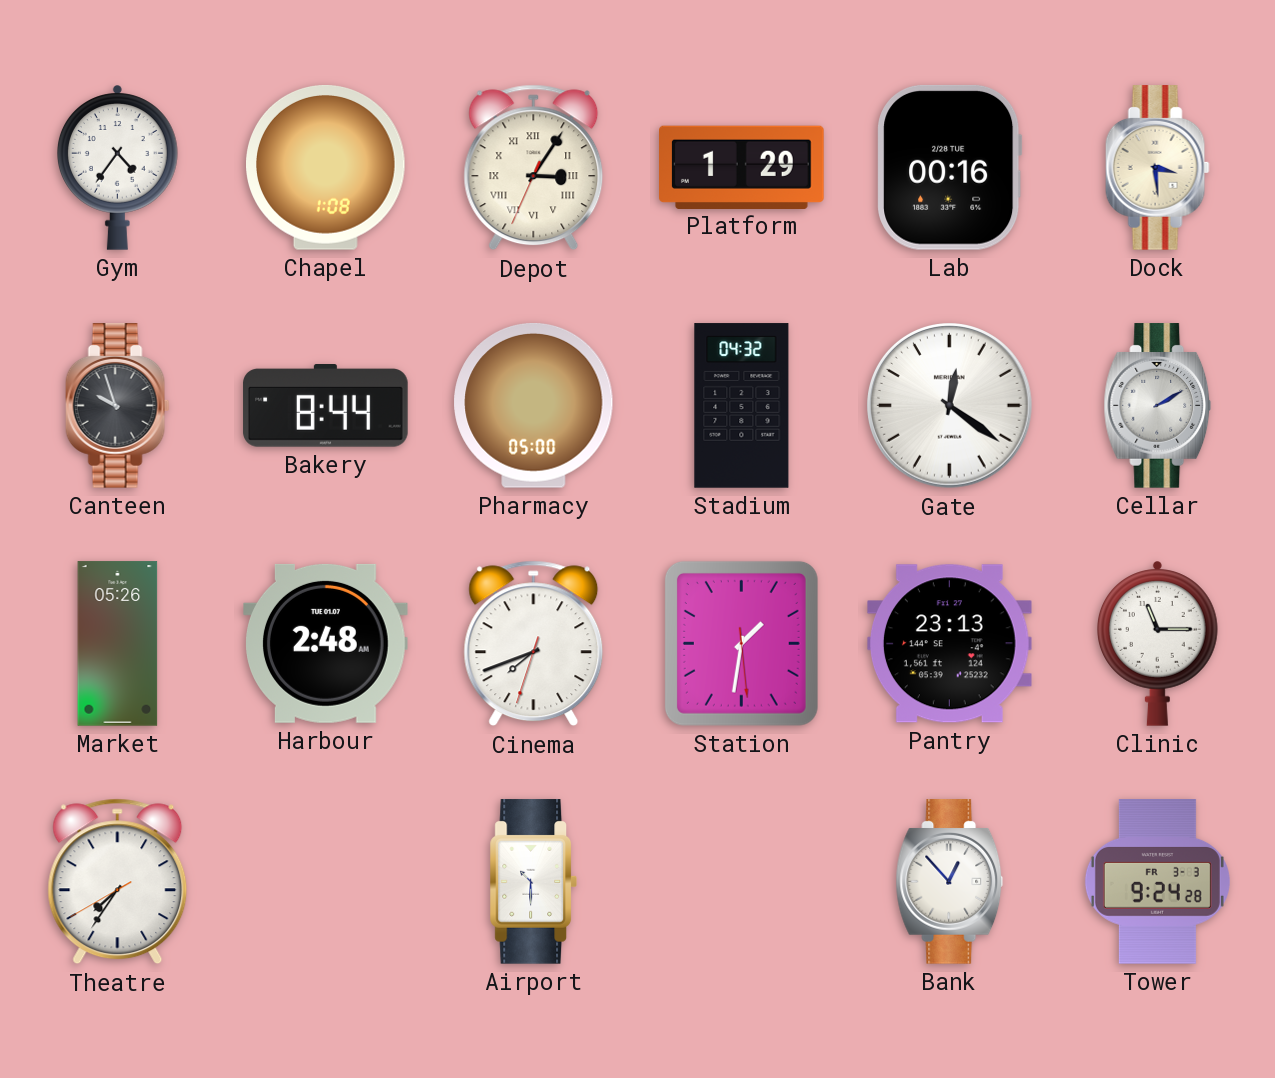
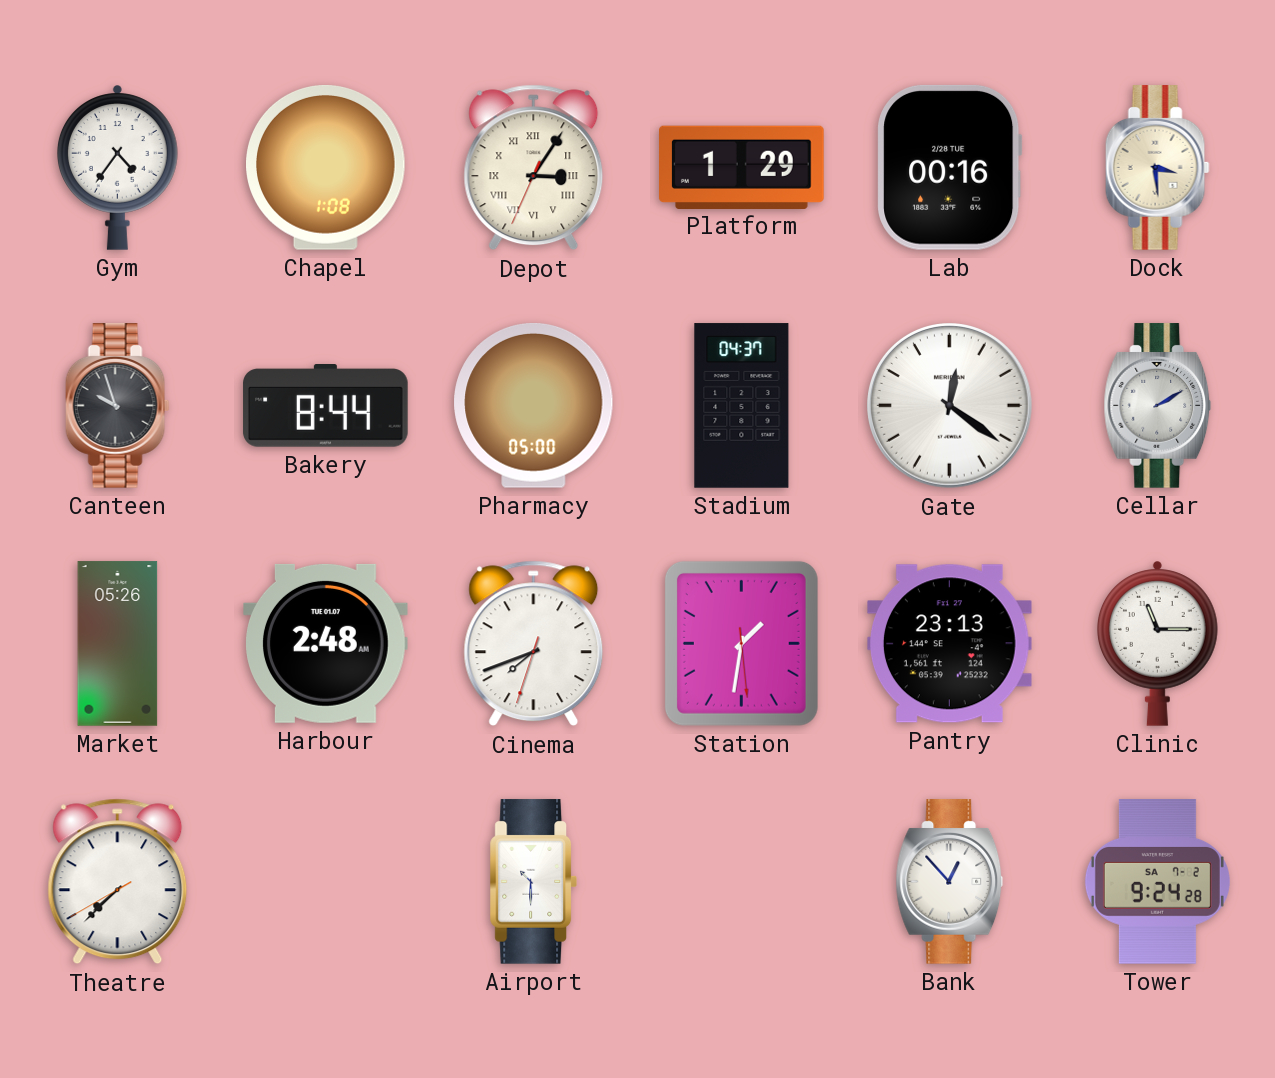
Stadium: 04:32 -> 04:37 (742, 406)
Theatre: 7:35 -> 7:37 (118, 882)
Tower date: FR 3-3 -> SA 7-2 (1157, 882)
